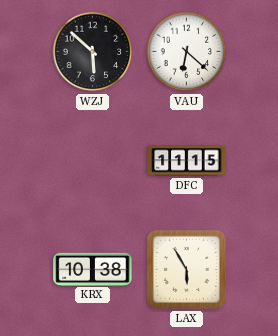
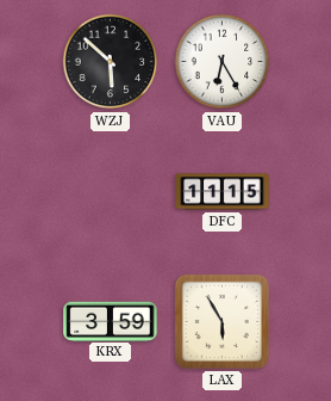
VAU: 6:22 -> 6:25 (223, 62)
KRX: 10:38 -> 3:59 (111, 321)
